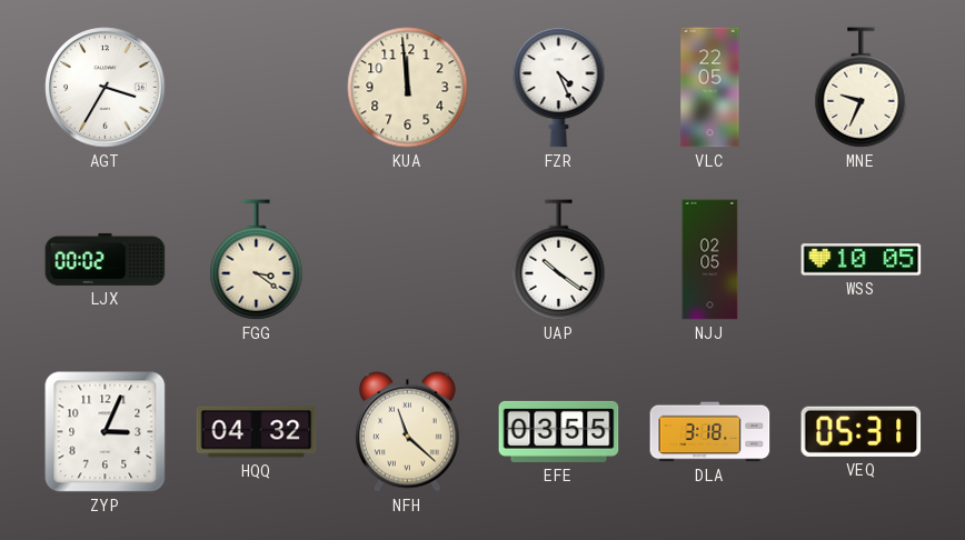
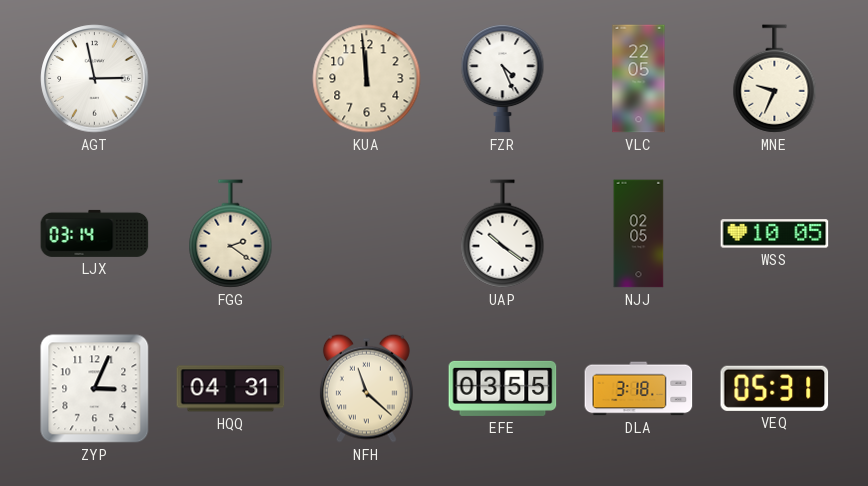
AGT: 3:35 -> 2:58 (95, 79)
LJX: 00:02 -> 03:14 (95, 233)
FGG: 3:21 -> 2:21 (231, 234)
HQQ: 04:32 -> 04:31 (231, 389)
